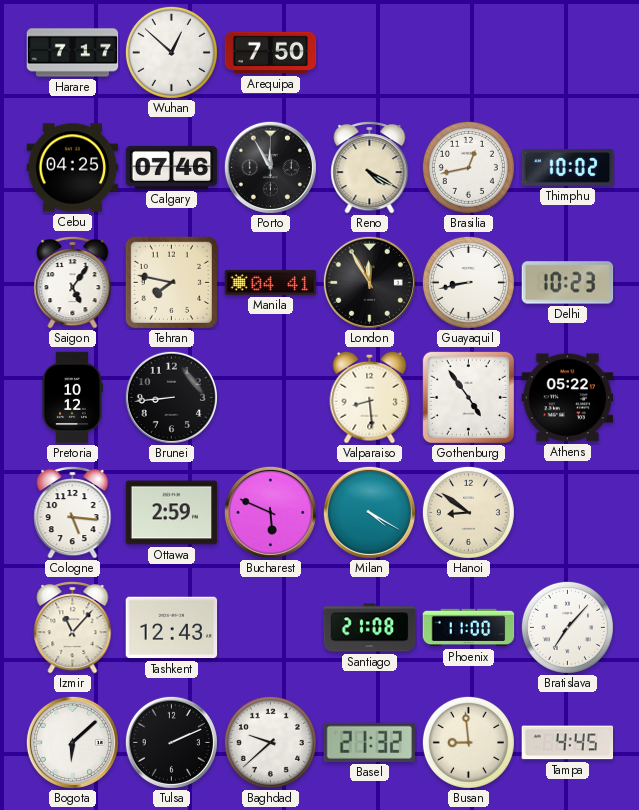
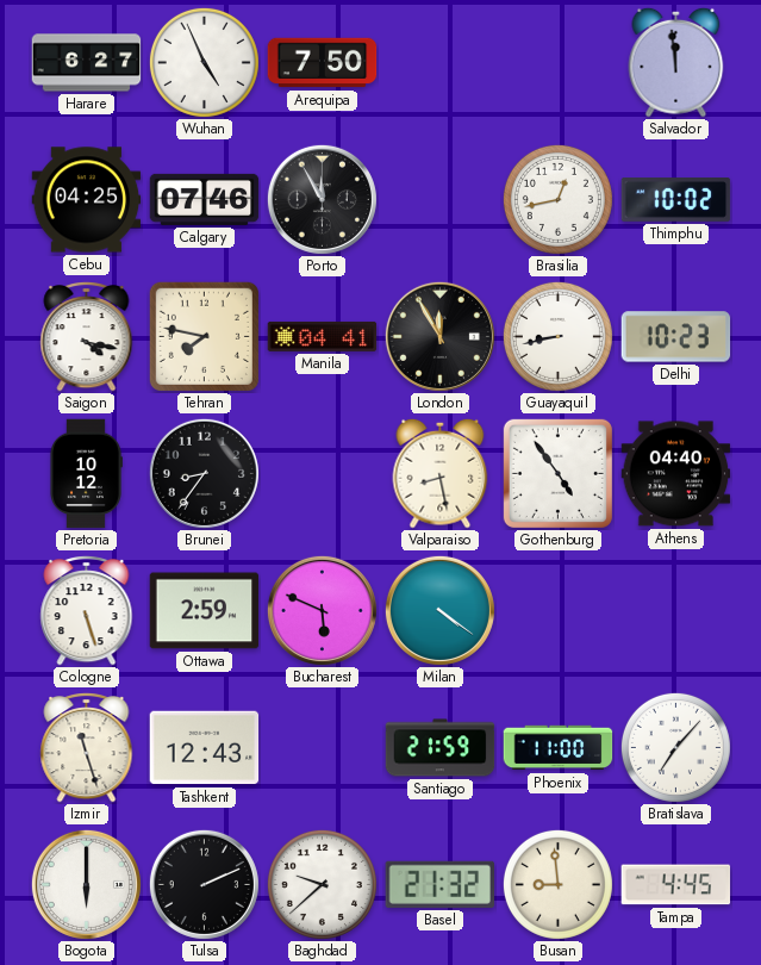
Harare: 7:17 -> 6:27 (87, 63)
Wuhan: 12:52 -> 4:56 (204, 62)
Salvador: none -> 11:59 (676, 62)
Reno: 4:20 -> none (370, 167)
Saigon: 5:06 -> 4:17 (87, 336)
Brunei: 8:44 -> 8:36 (204, 473)
Valparaiso: 8:29 -> 8:28 (441, 473)
Athens: 05:22 -> 04:40 (676, 474)
Cologne: 5:16 -> 5:27 (87, 610)
Milan: 4:20 -> 4:21 (439, 610)
Hanoi: 8:51 -> none (468, 512)
Izmir: 11:07 -> 11:27 (87, 747)
Santiago: 21:08 -> 21:59 (441, 748)
Bogota: 6:08 -> 6:00 (86, 884)
